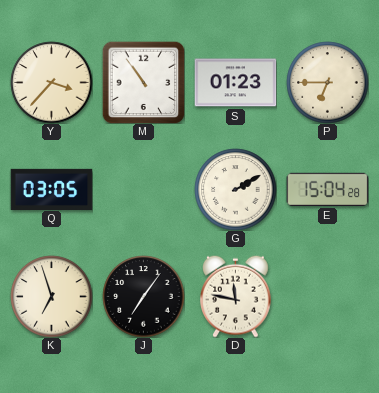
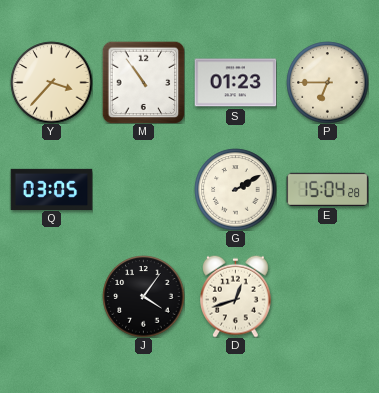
K: 6:57 -> none (51, 296)
J: 7:06 -> 4:06 (143, 296)
D: 11:47 -> 12:42 (236, 296)
